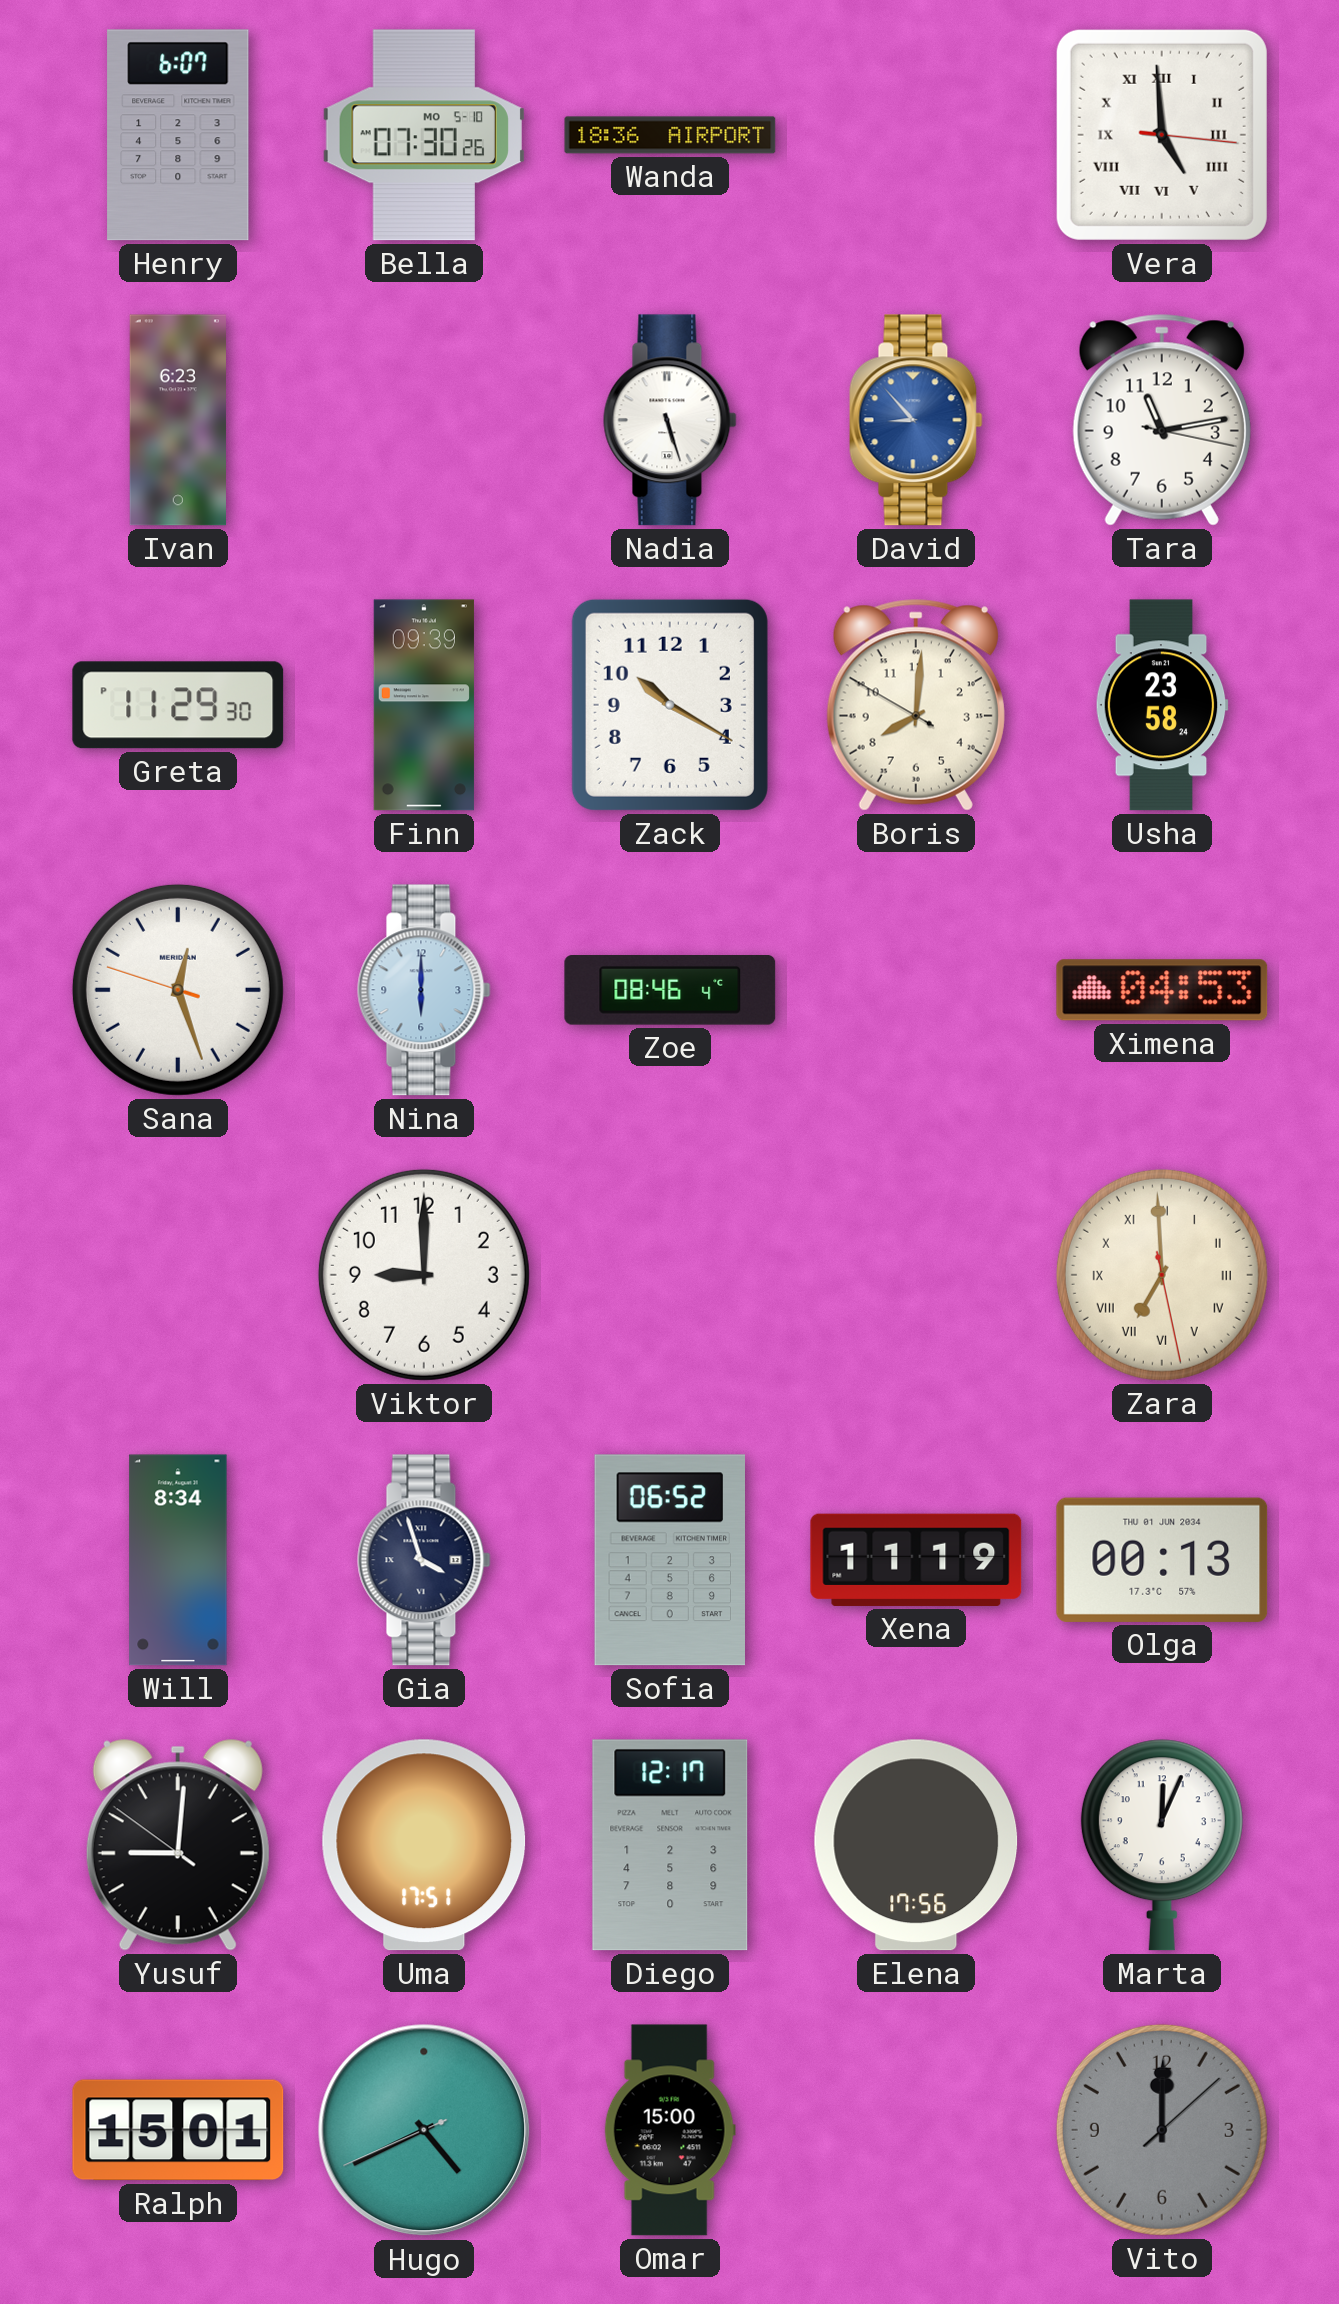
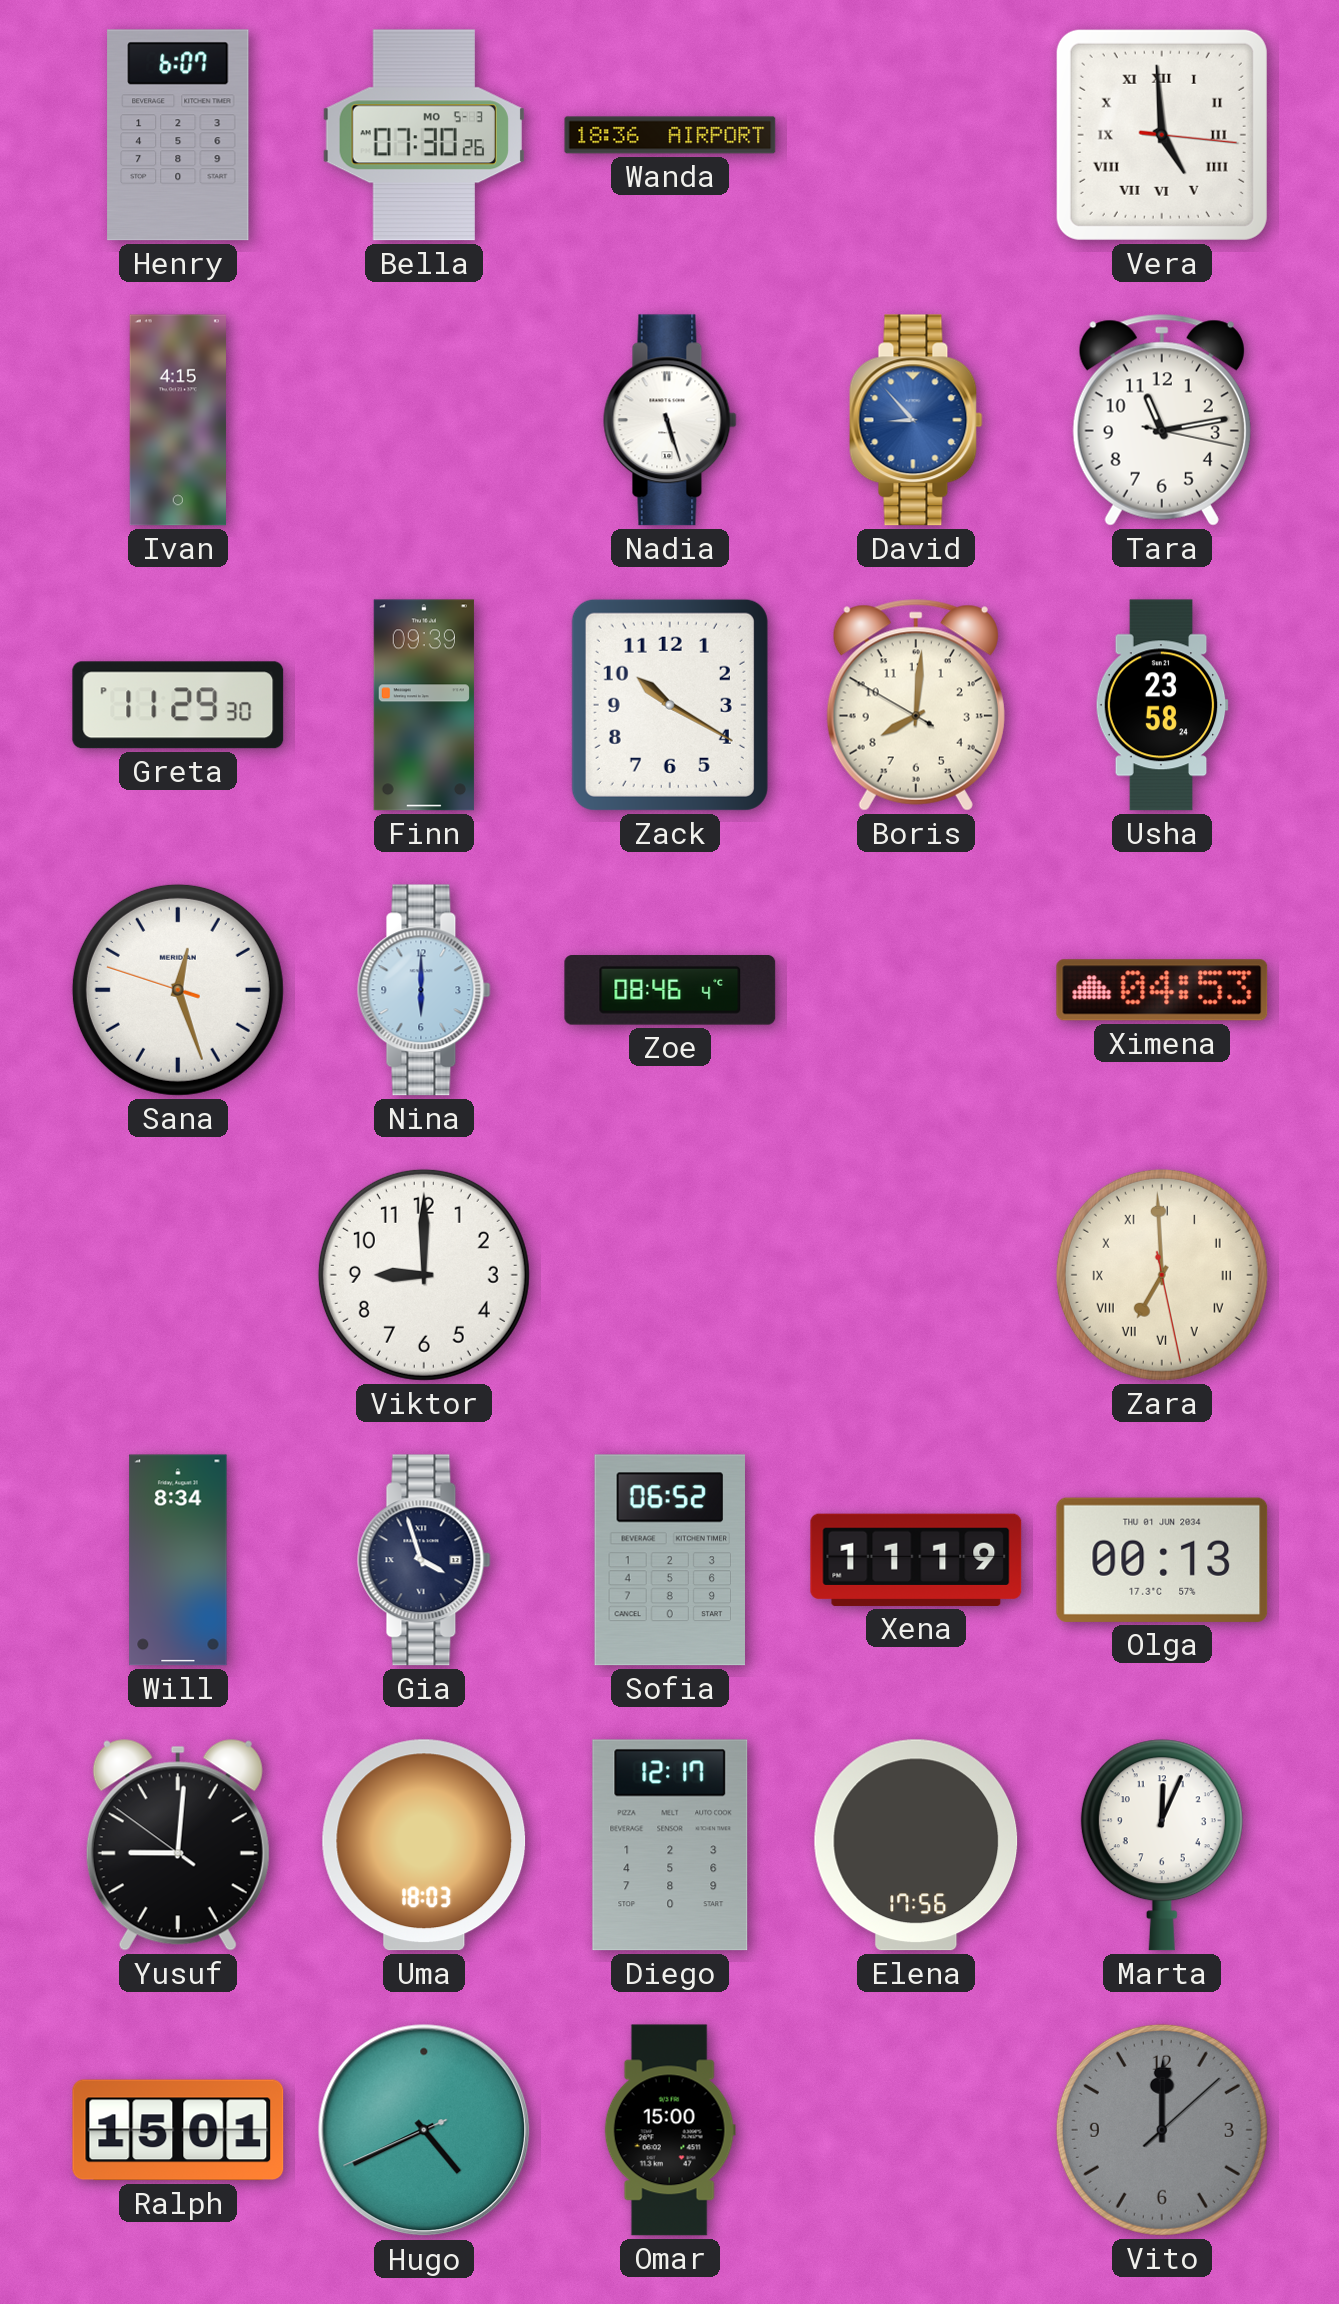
Bella date: MO 5-10 -> MO 5-3 (424, 135)
Ivan: 6:23 -> 4:15 (178, 420)
Uma: 17:51 -> 18:03 (424, 1845)
